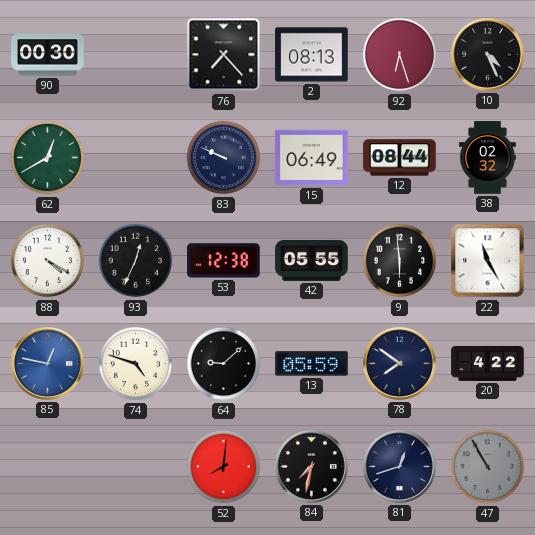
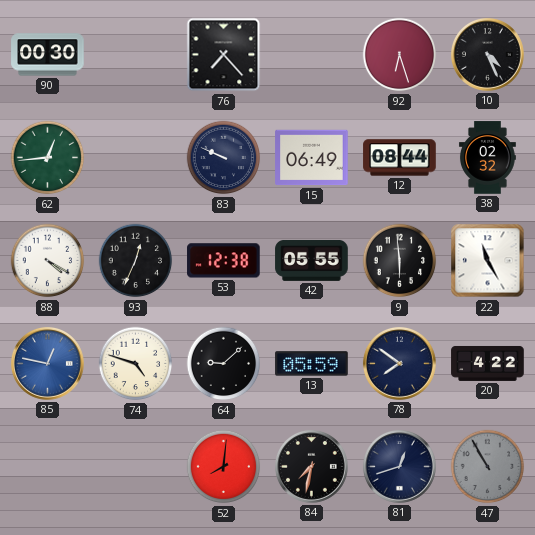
2: 08:13 -> none (312, 55)
62: 12:40 -> 12:44 (48, 158)
